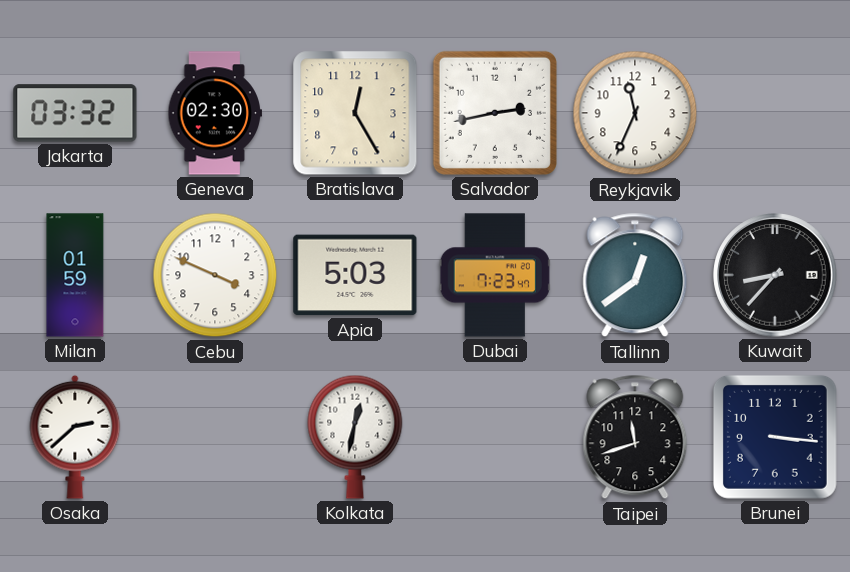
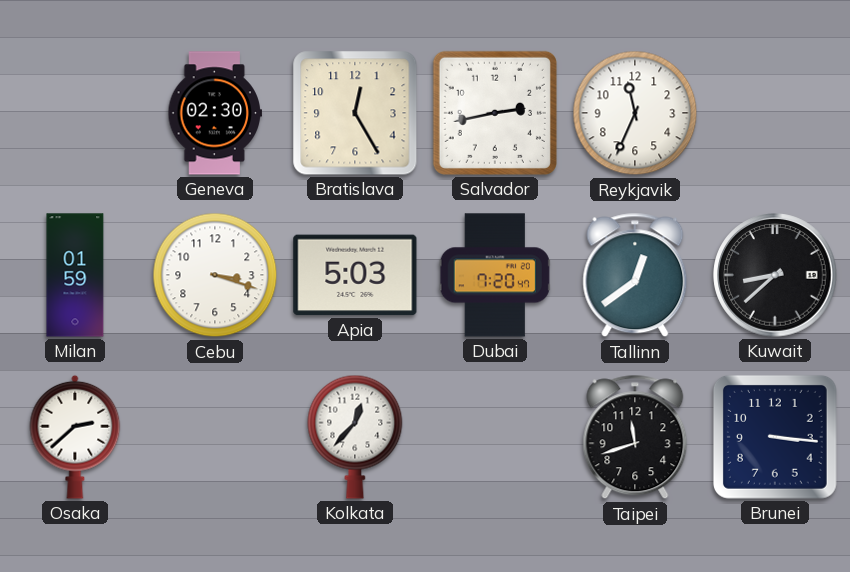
Jakarta: 03:32 -> none (75, 113)
Cebu: 3:49 -> 3:18 (215, 275)
Dubai: 7:23 -> 7:20 (495, 275)
Kuwait: 8:37 -> 8:38 (775, 275)
Kolkata: 12:32 -> 12:37 (355, 437)
